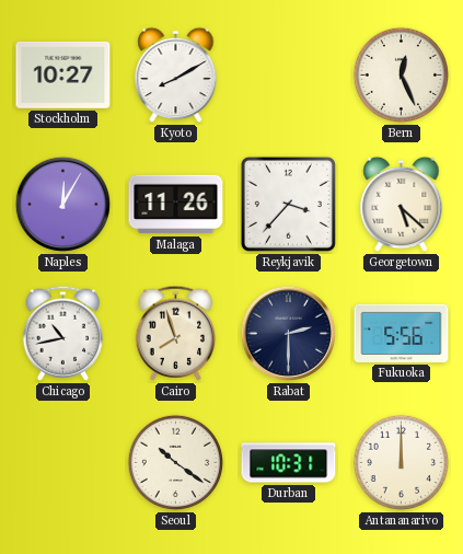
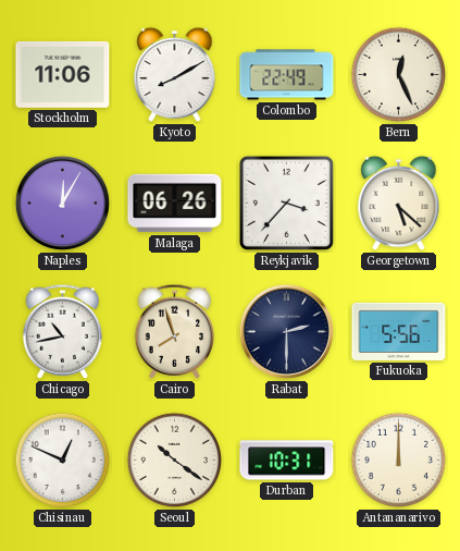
Stockholm: 10:27 -> 11:06 (63, 74)
Colombo: none -> 22:49 (287, 75)
Malaga: 11:26 -> 06:26 (175, 204)
Chisinau: none -> 12:49 (63, 461)
